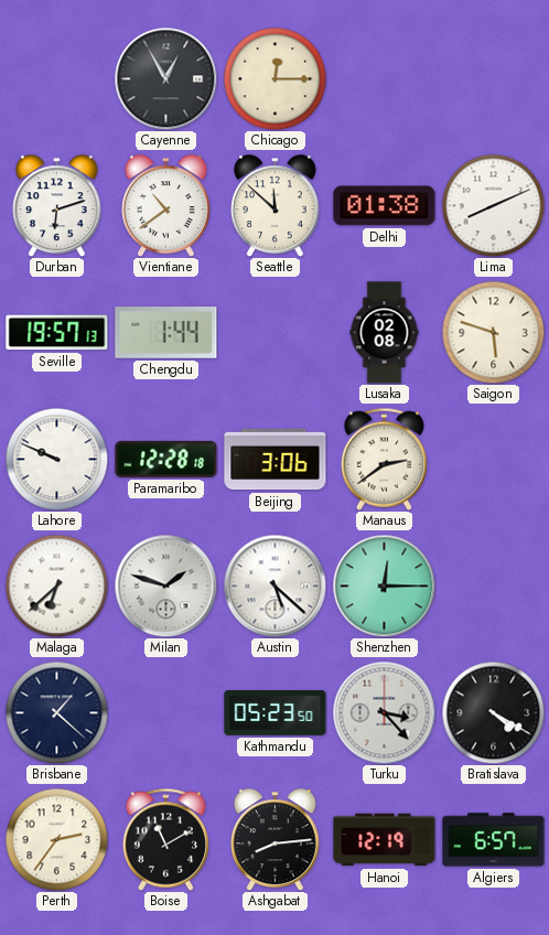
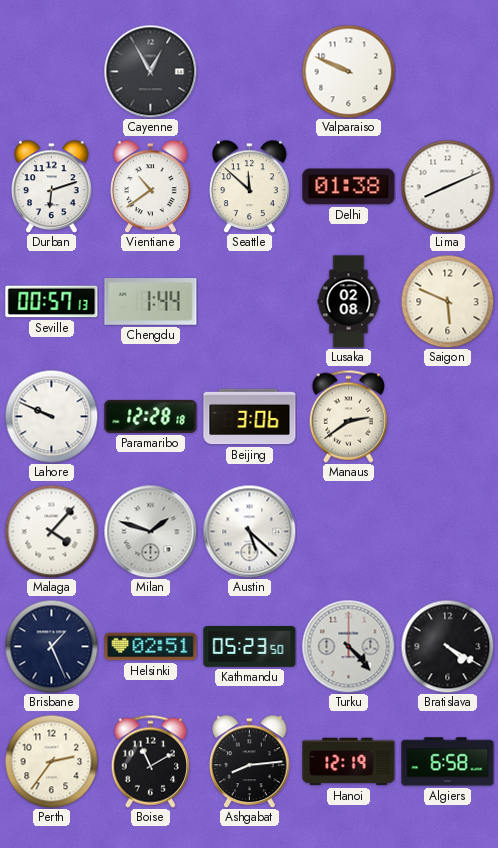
Chicago: 12:15 -> none (274, 78)
Valparaiso: none -> 9:49 (348, 71)
Seville: 19:57 -> 00:57 (52, 302)
Saigon: 5:48 -> 5:49 (447, 301)
Malaga: 6:38 -> 4:07 (51, 531)
Shenzhen: 12:15 -> none (384, 585)
Brisbane: 1:22 -> 1:26 (51, 646)
Helsinki: none -> 02:51 (151, 647)
Turku: 3:23 -> 4:23 (348, 646)
Algiers: 6:57 -> 6:58 (448, 762)
